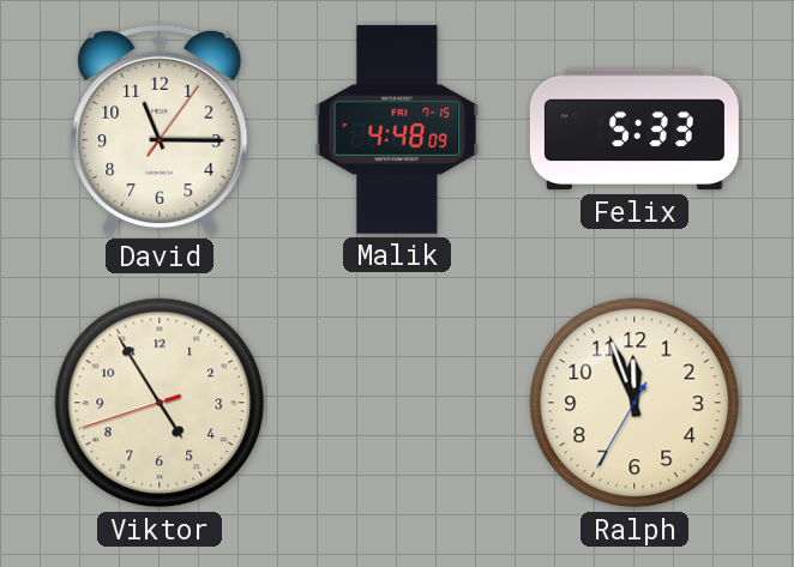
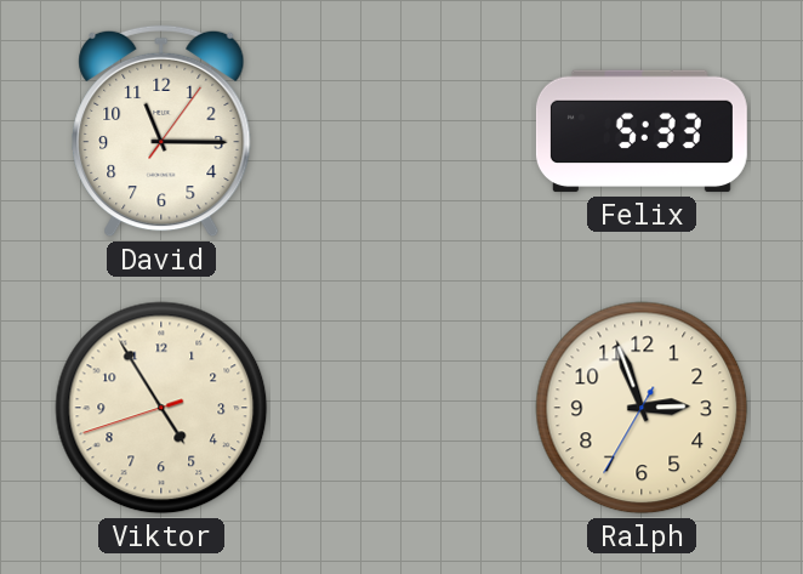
Malik: 4:48 -> none (397, 129)
Ralph: 11:56 -> 2:56 (642, 408)
